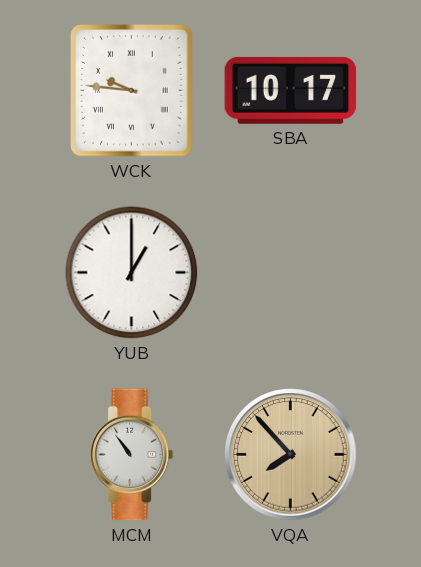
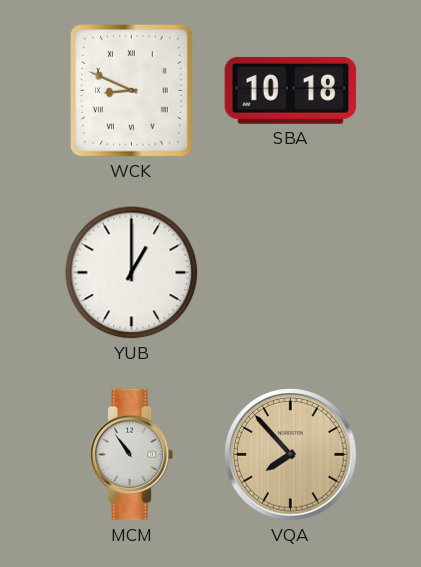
WCK: 9:46 -> 8:49 (132, 91)
SBA: 10:17 -> 10:18 (291, 90)
